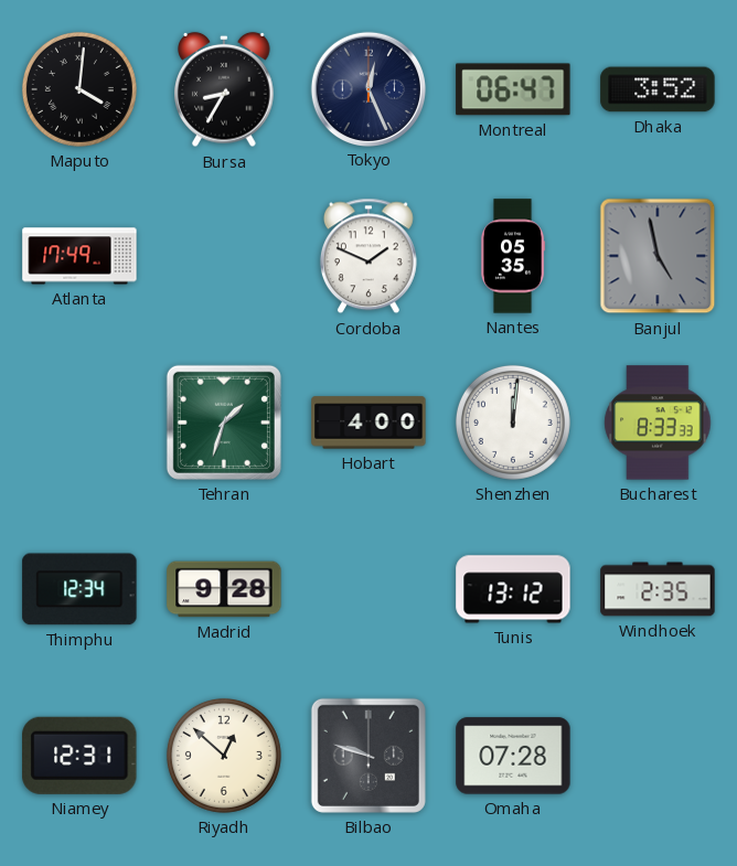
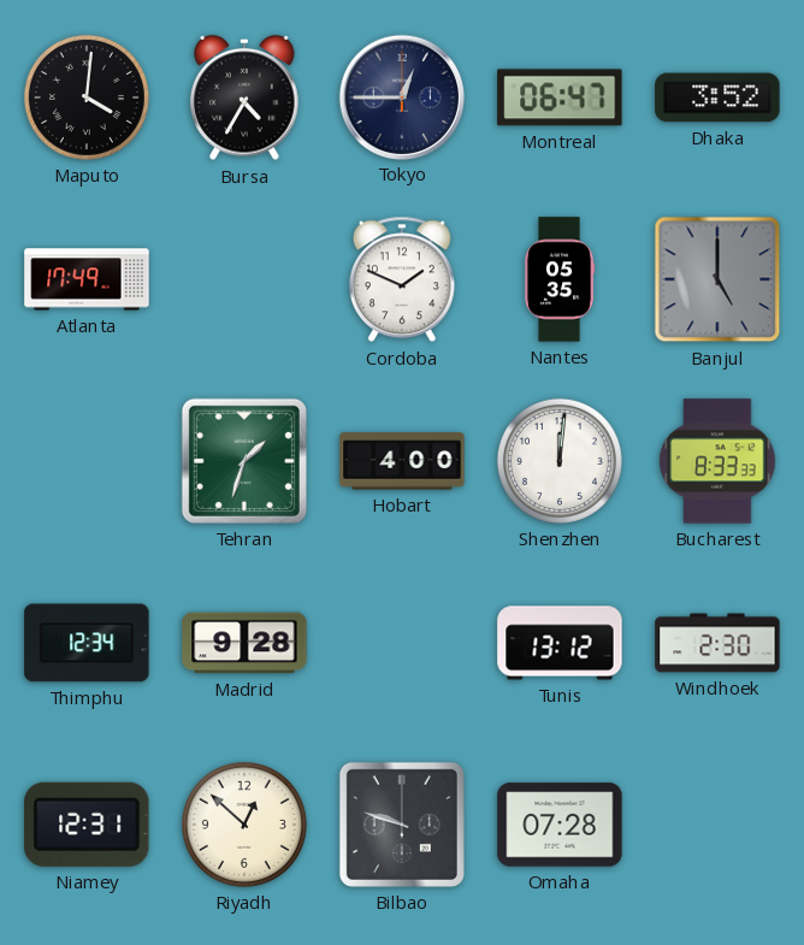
Bursa: 8:35 -> 4:35 (244, 98)
Tokyo: 12:26 -> 12:45 (401, 96)
Banjul: 4:58 -> 5:00 (717, 279)
Windhoek: 2:35 -> 2:30 (717, 643)
